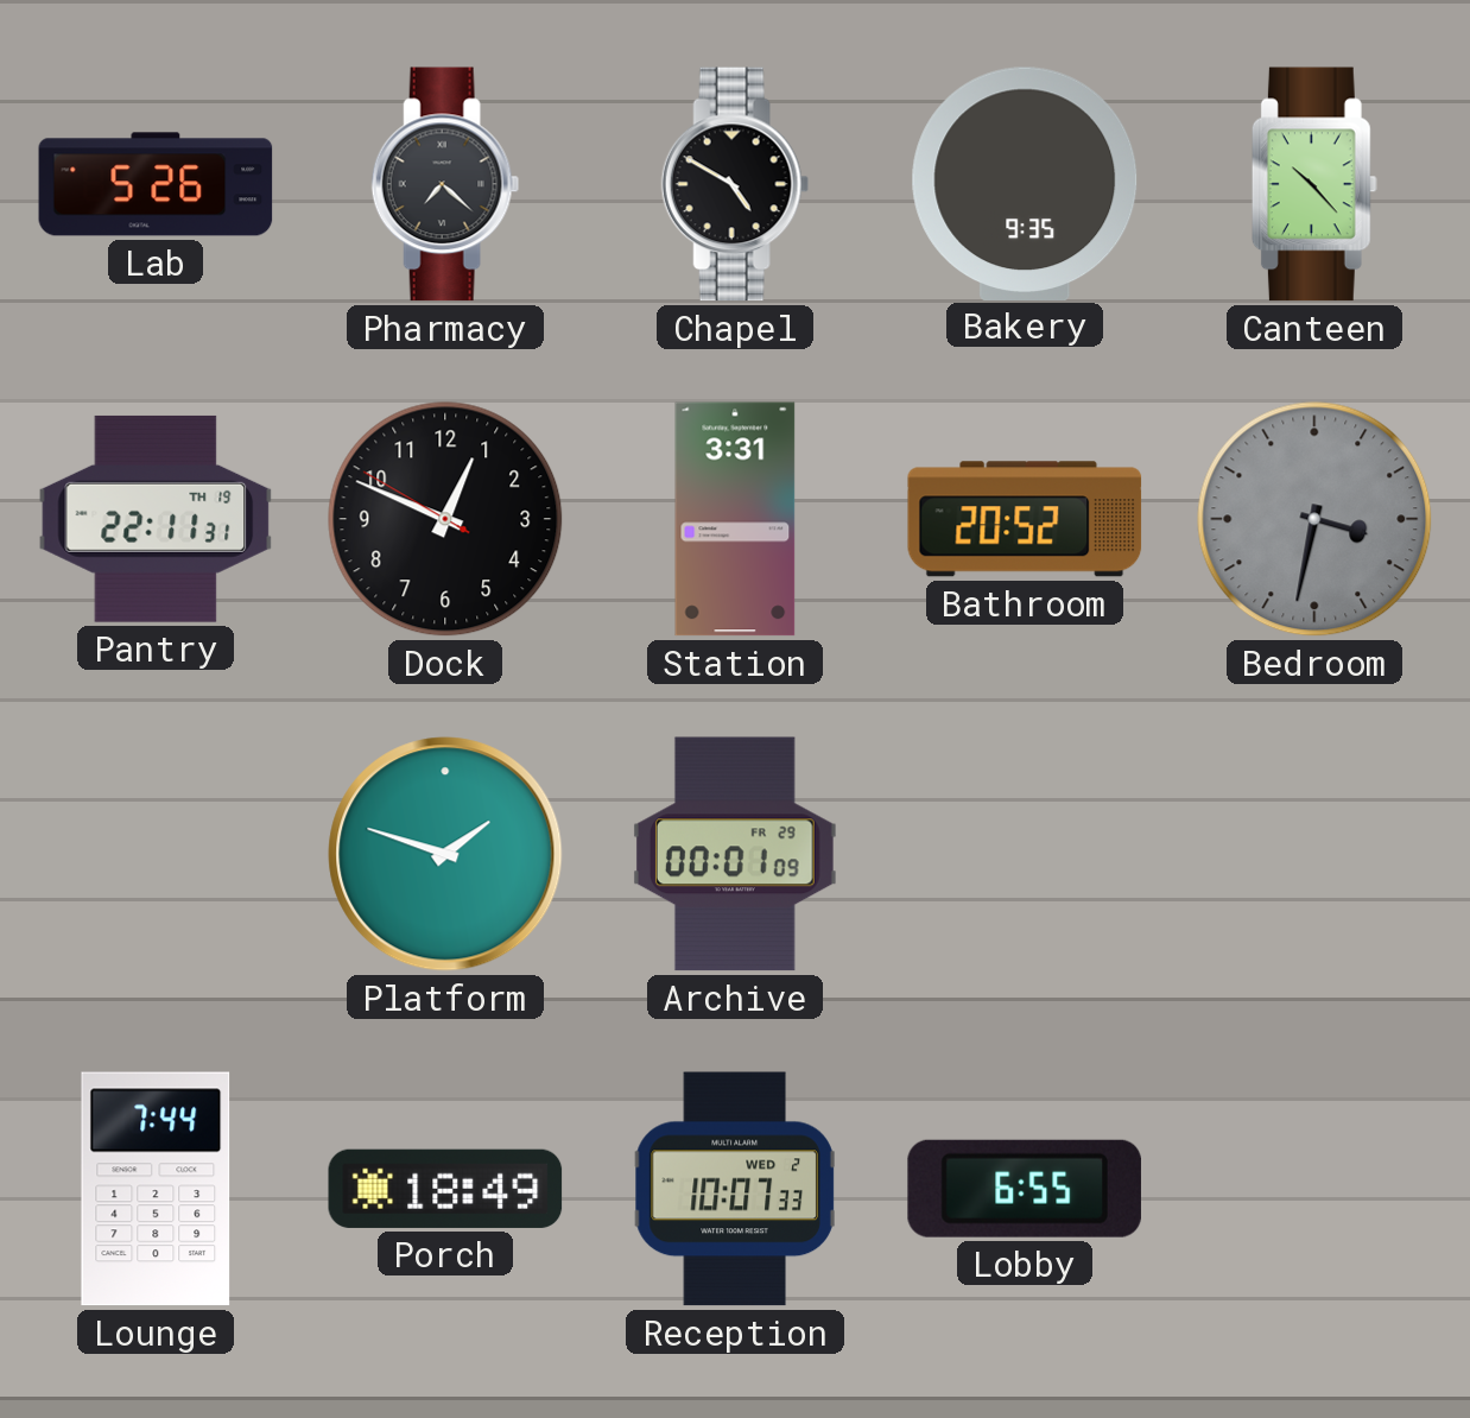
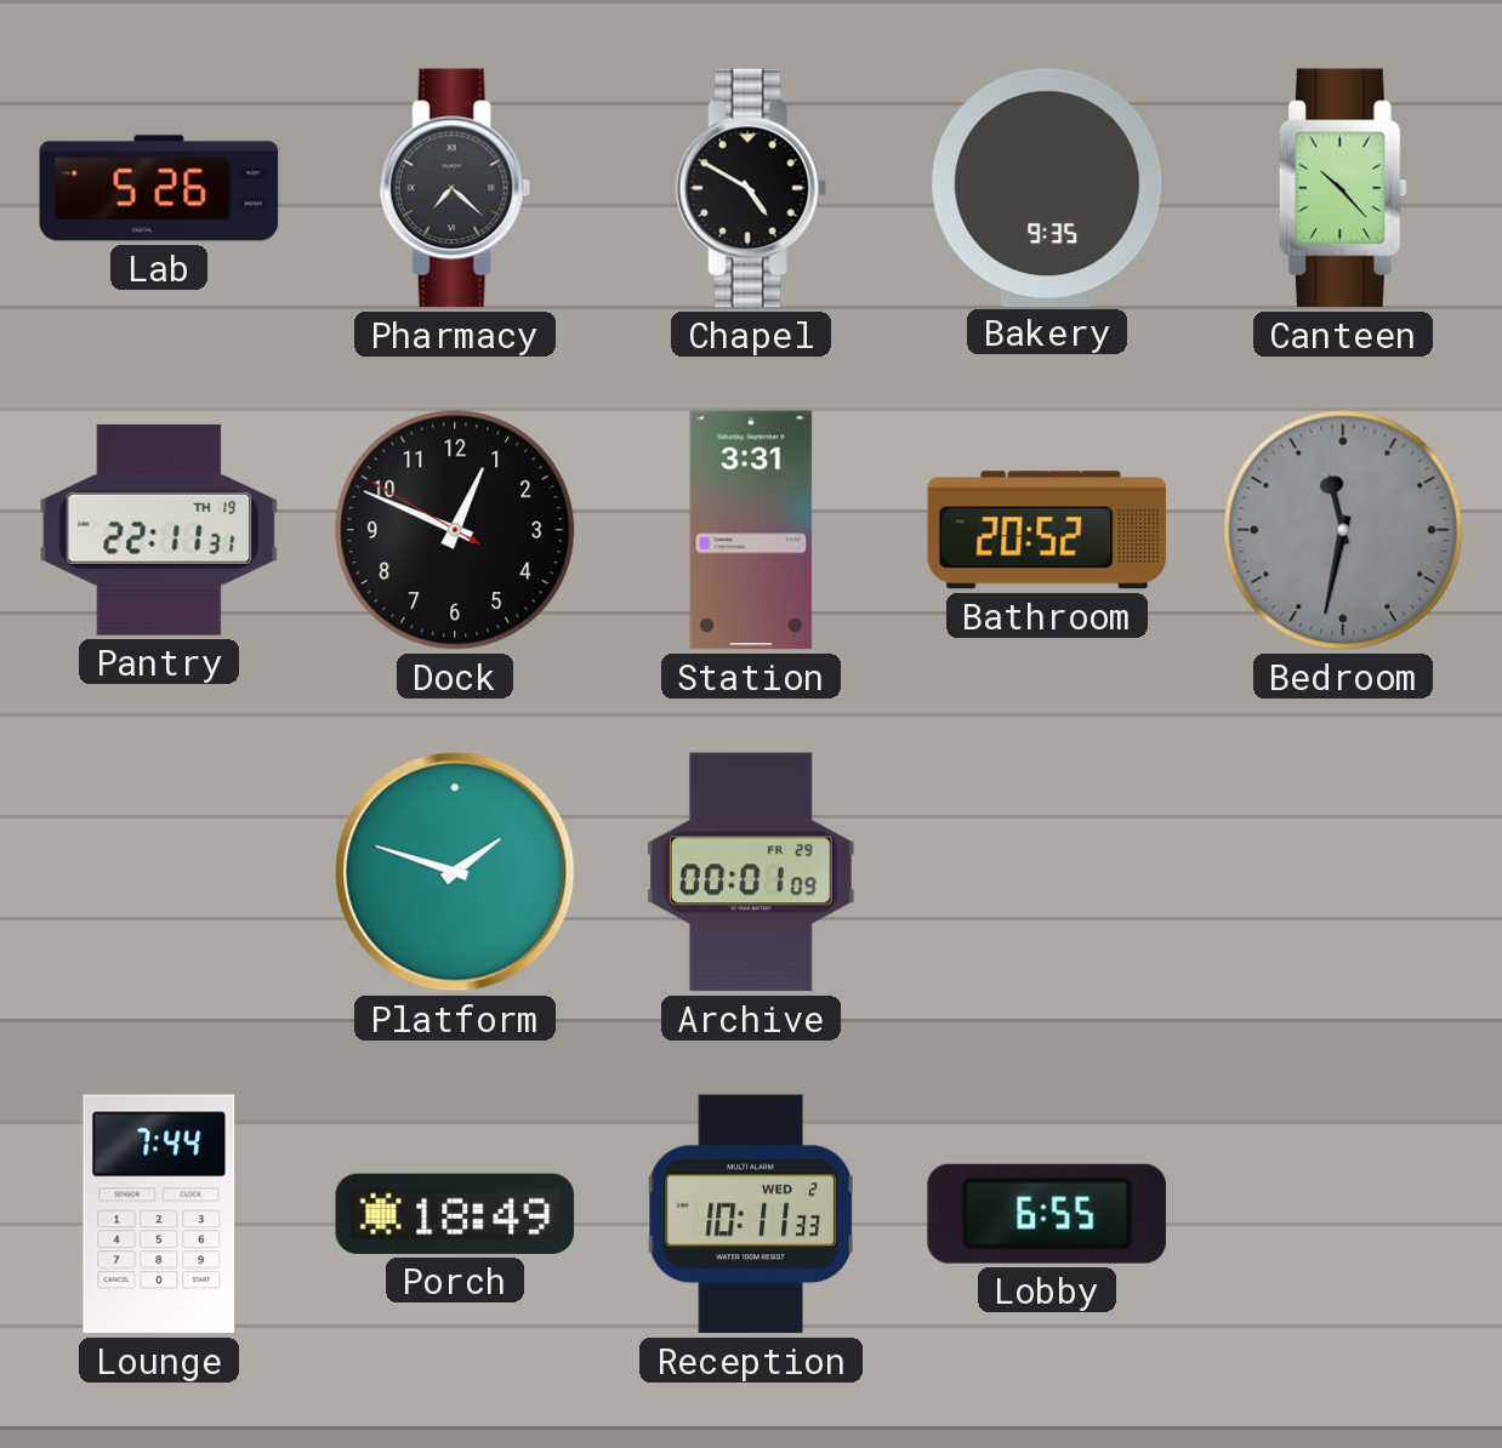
Bedroom: 3:32 -> 11:32 (1343, 530)
Reception: 10:07 -> 10:11 (751, 1214)
